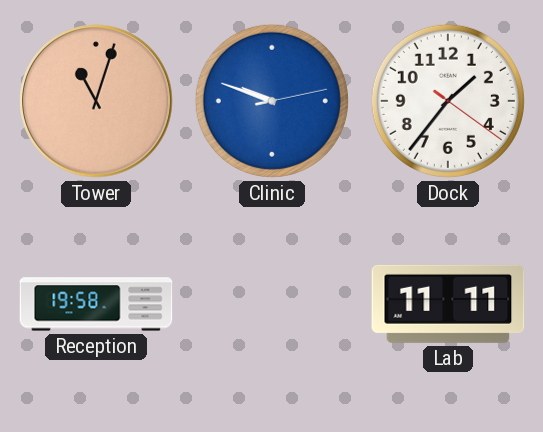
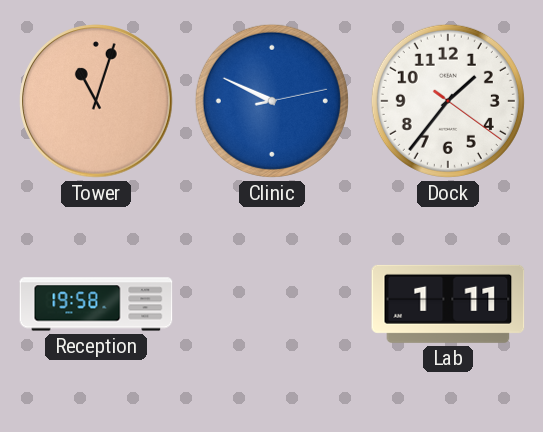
Clinic: 9:48 -> 9:49 (272, 101)
Lab: 11:11 -> 1:11 (448, 304)
